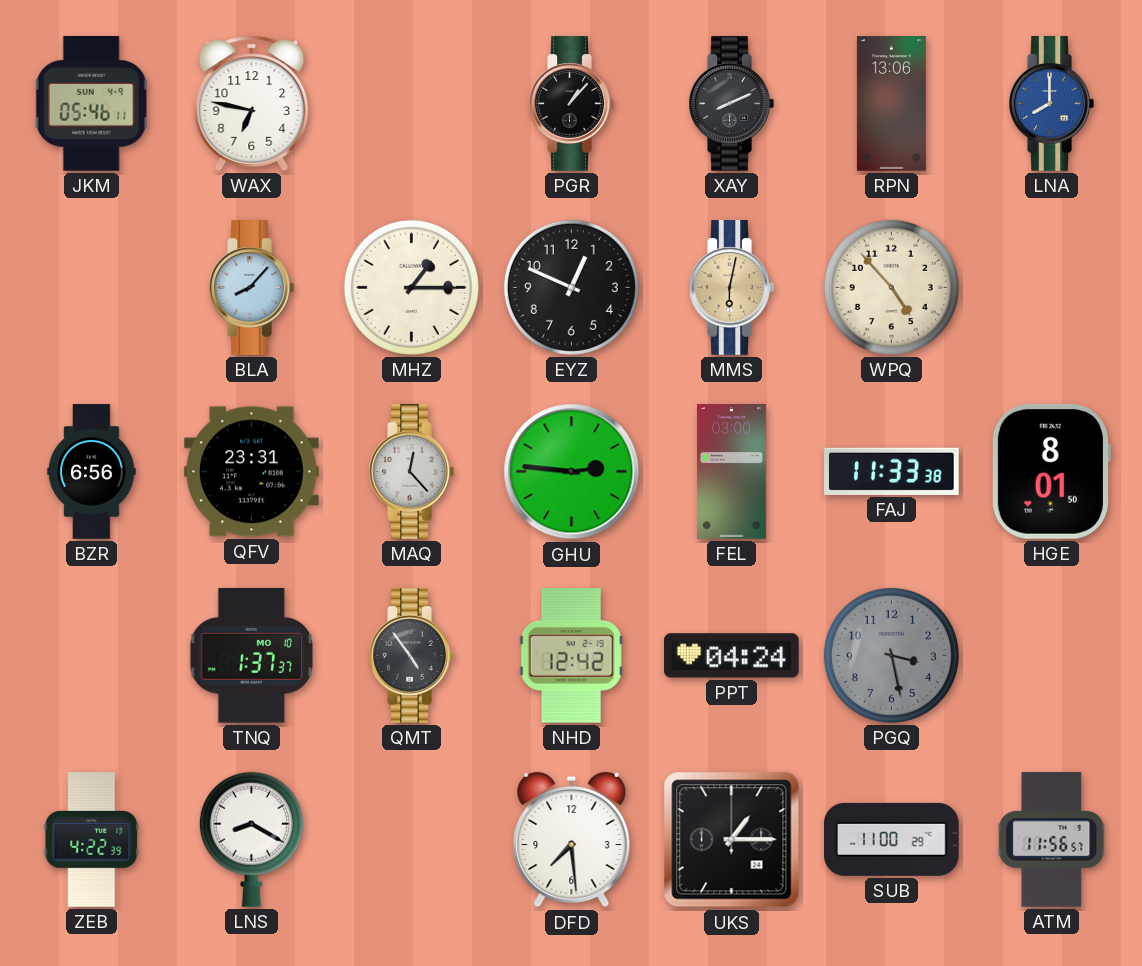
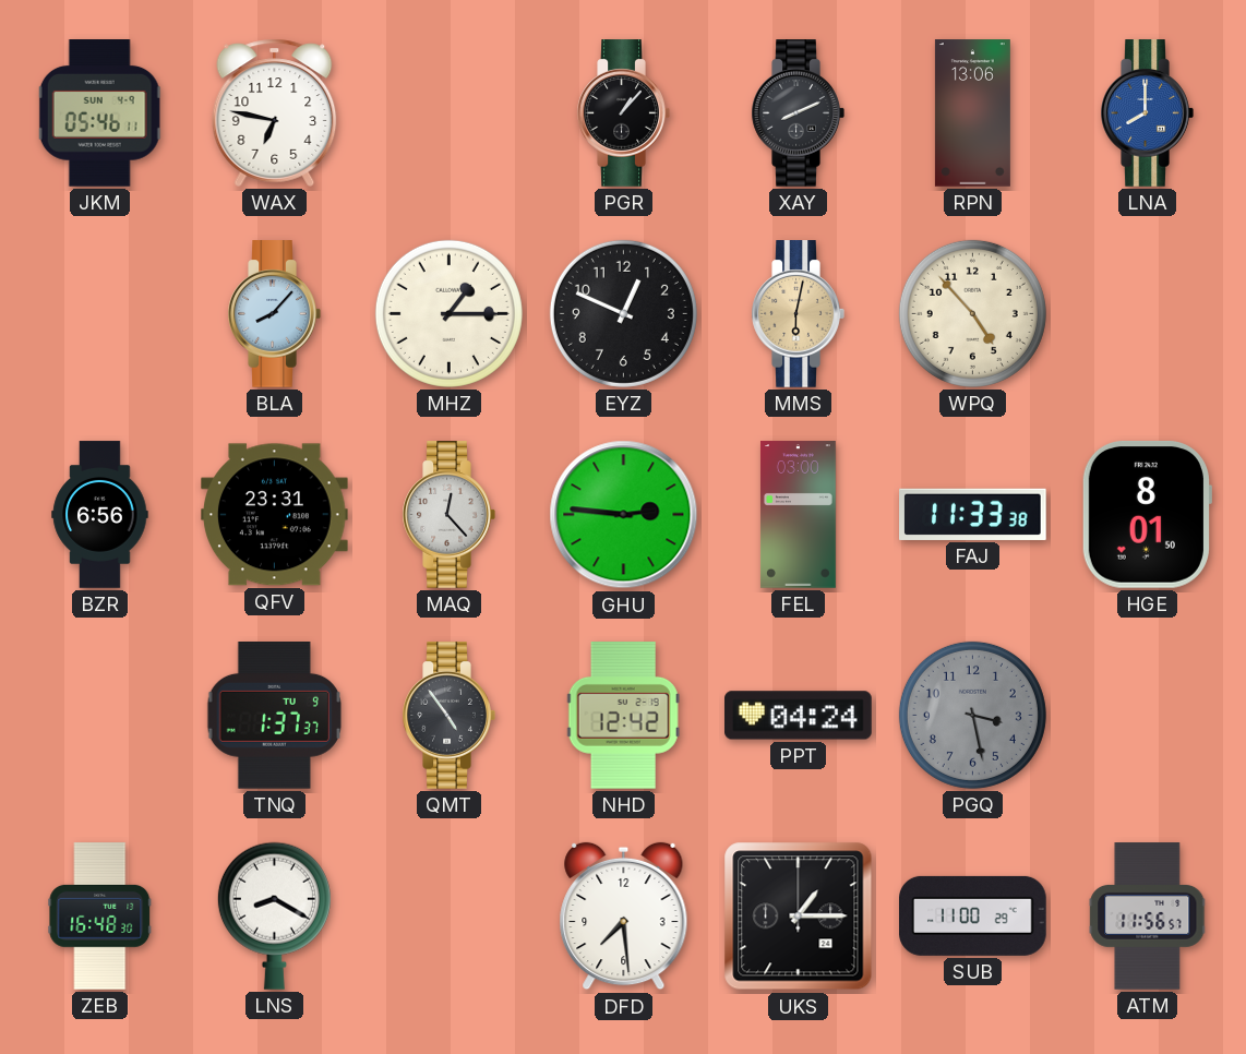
TNQ date: MO 10 -> TU 9 (274, 716)
ZEB: 4:22 -> 16:48 (100, 917)
